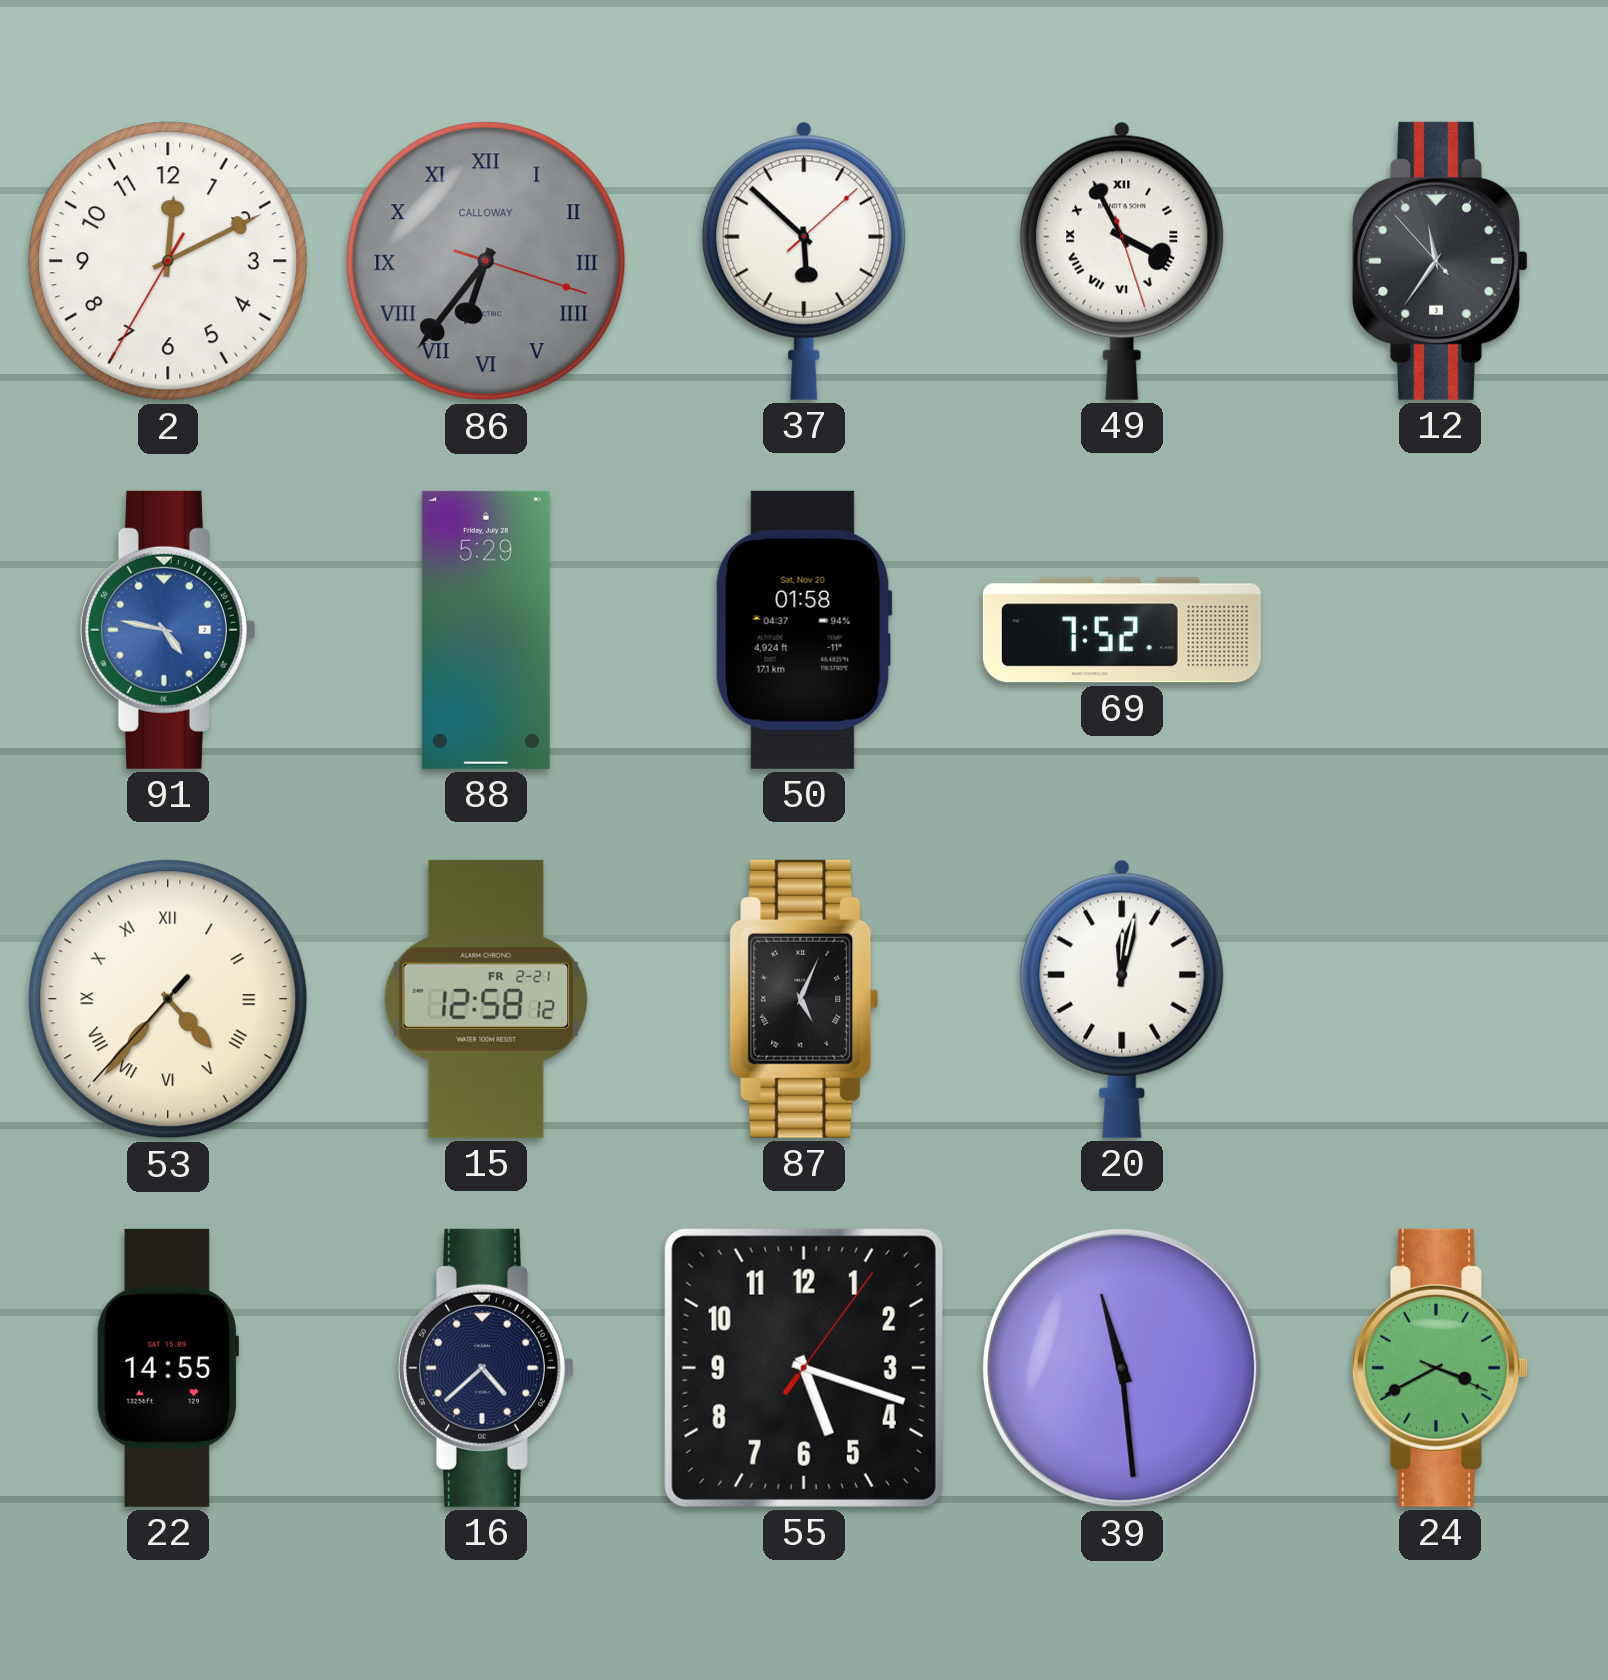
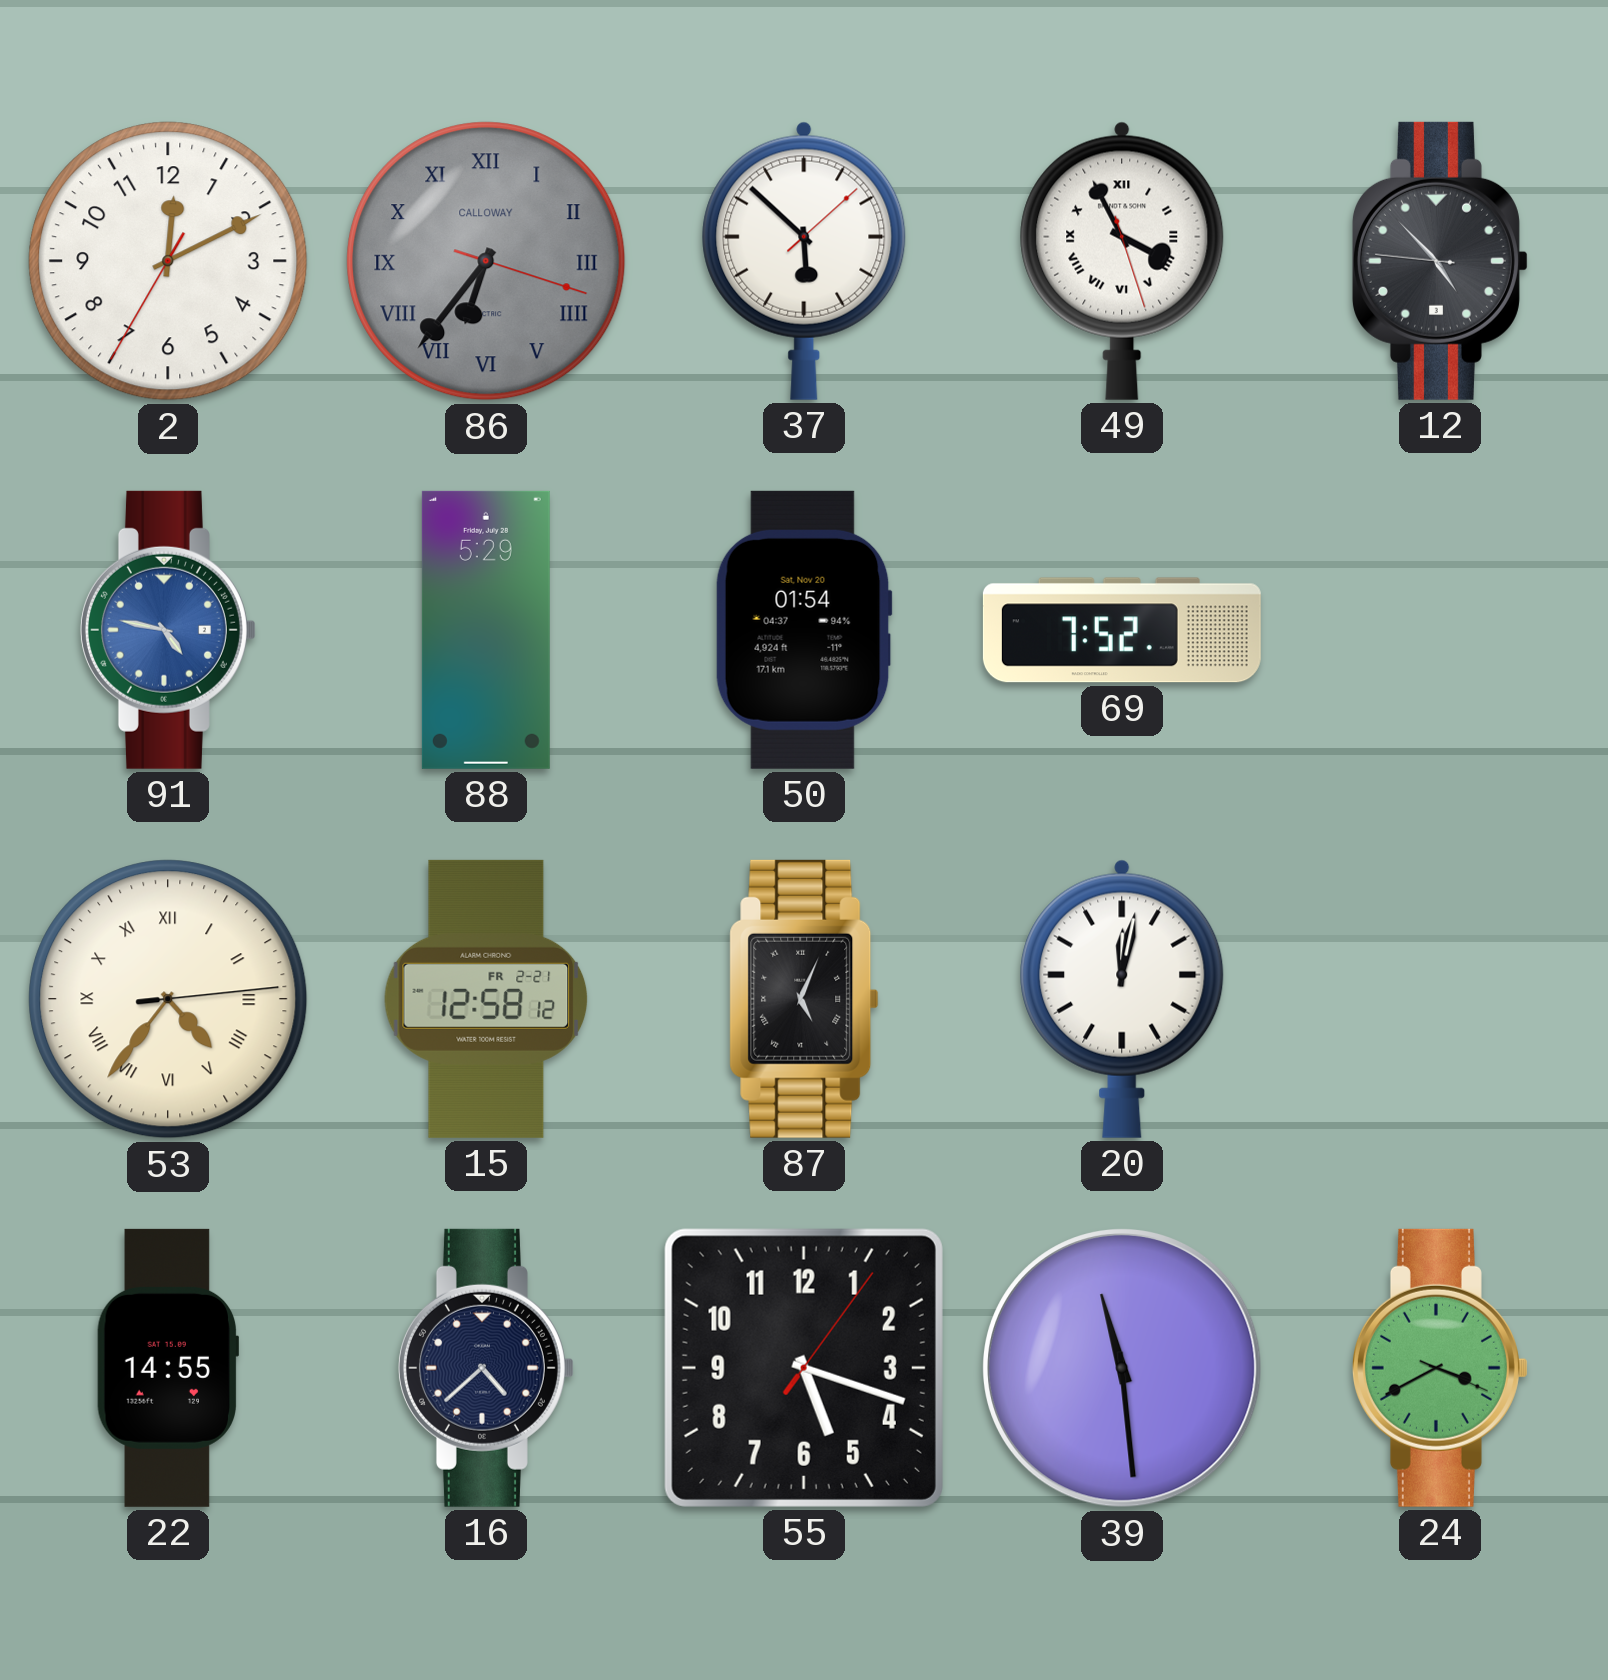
12: 11:35 -> 4:52 (1440, 261)
50: 01:58 -> 01:54 (804, 630)
53: 4:36:37 -> 4:36:14 (168, 999)
